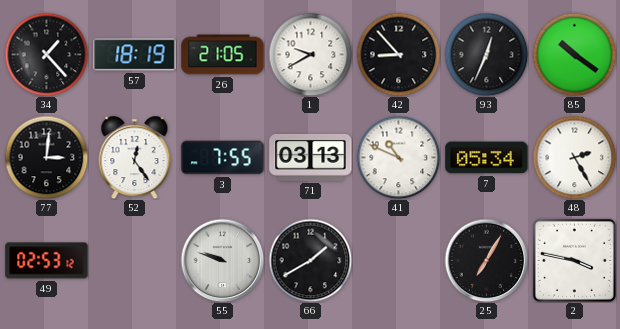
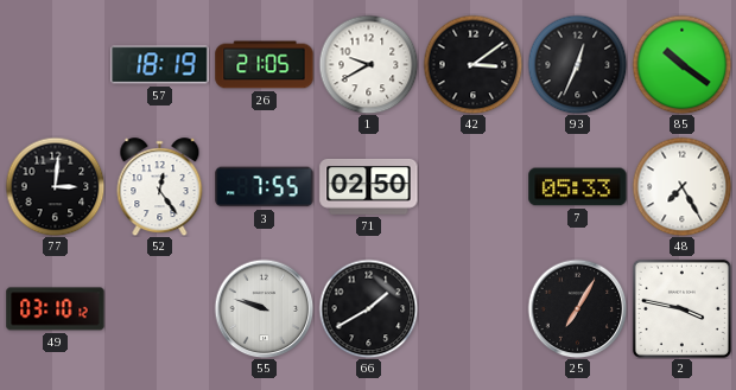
34: 1:23 -> none (46, 54)
42: 8:53 -> 3:09 (472, 64)
71: 03:13 -> 02:50 (369, 187)
41: 10:49 -> none (398, 157)
7: 05:34 -> 05:33 (578, 187)
48: 2:25 -> 7:25 (681, 186)
49: 02:53 -> 03:10 (56, 309)
